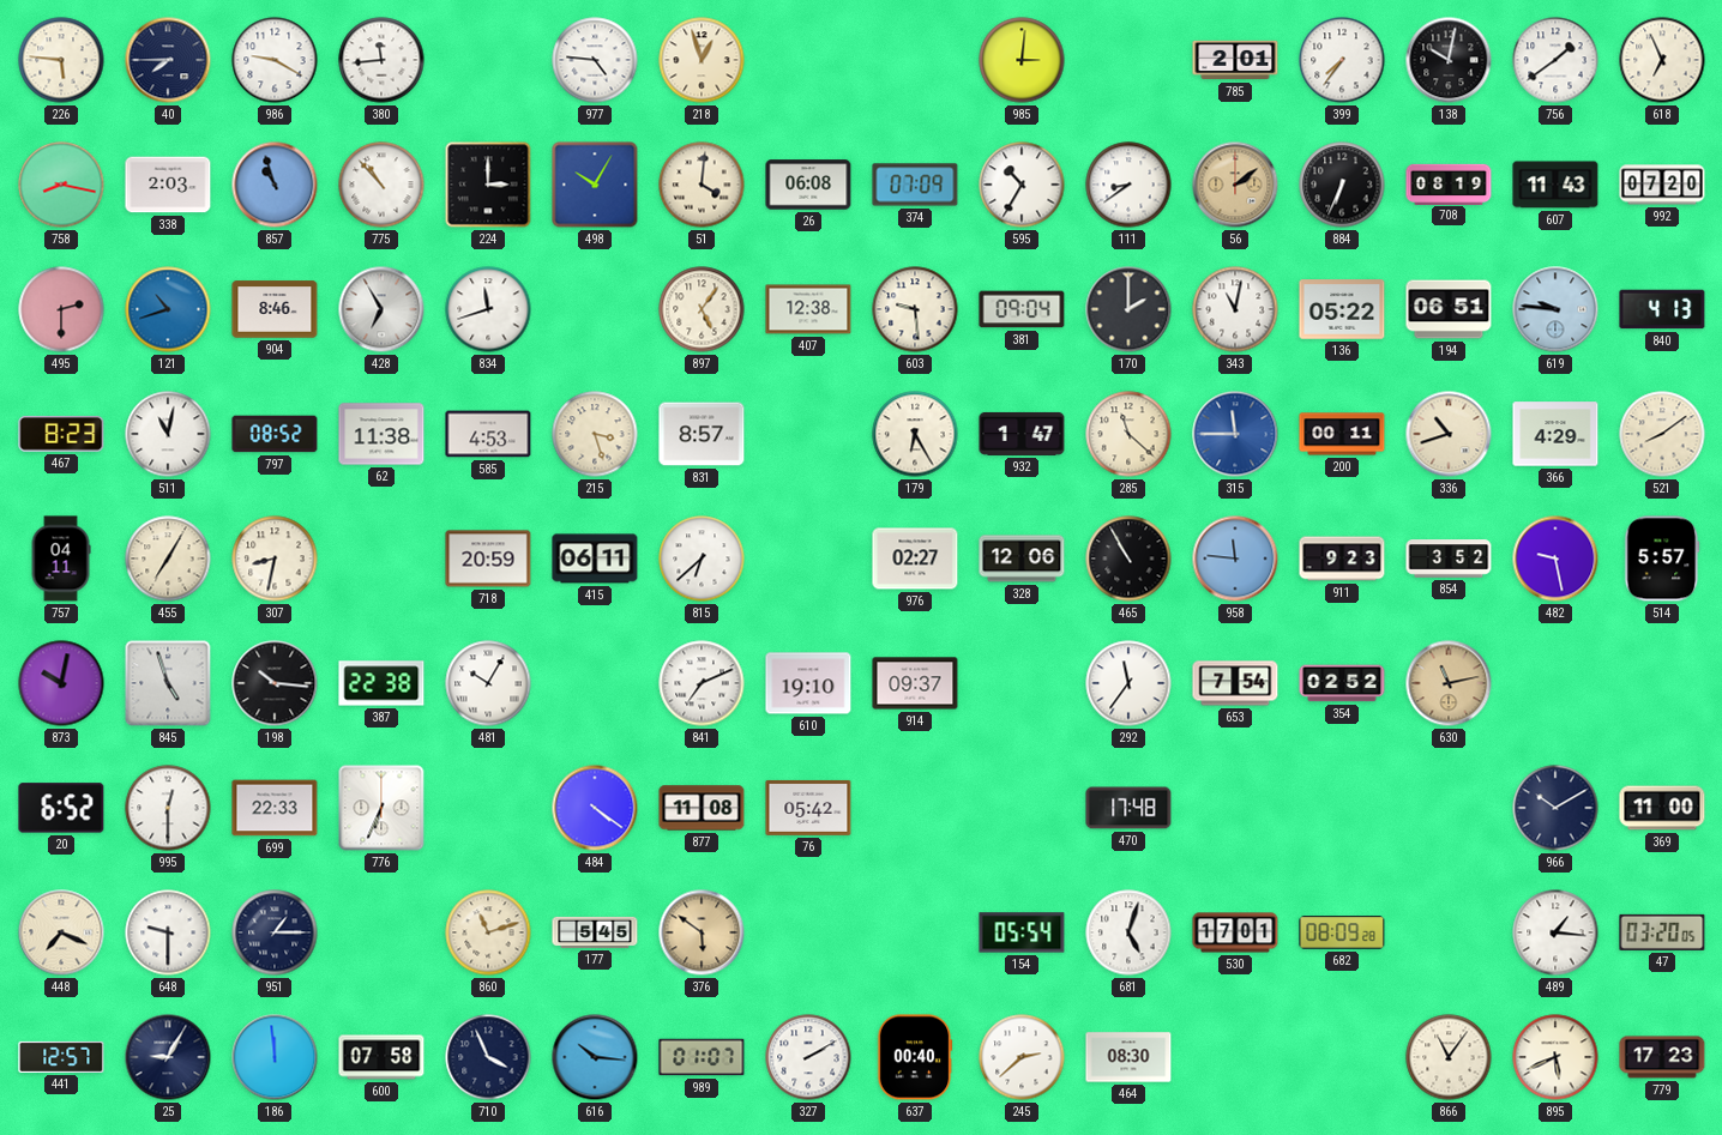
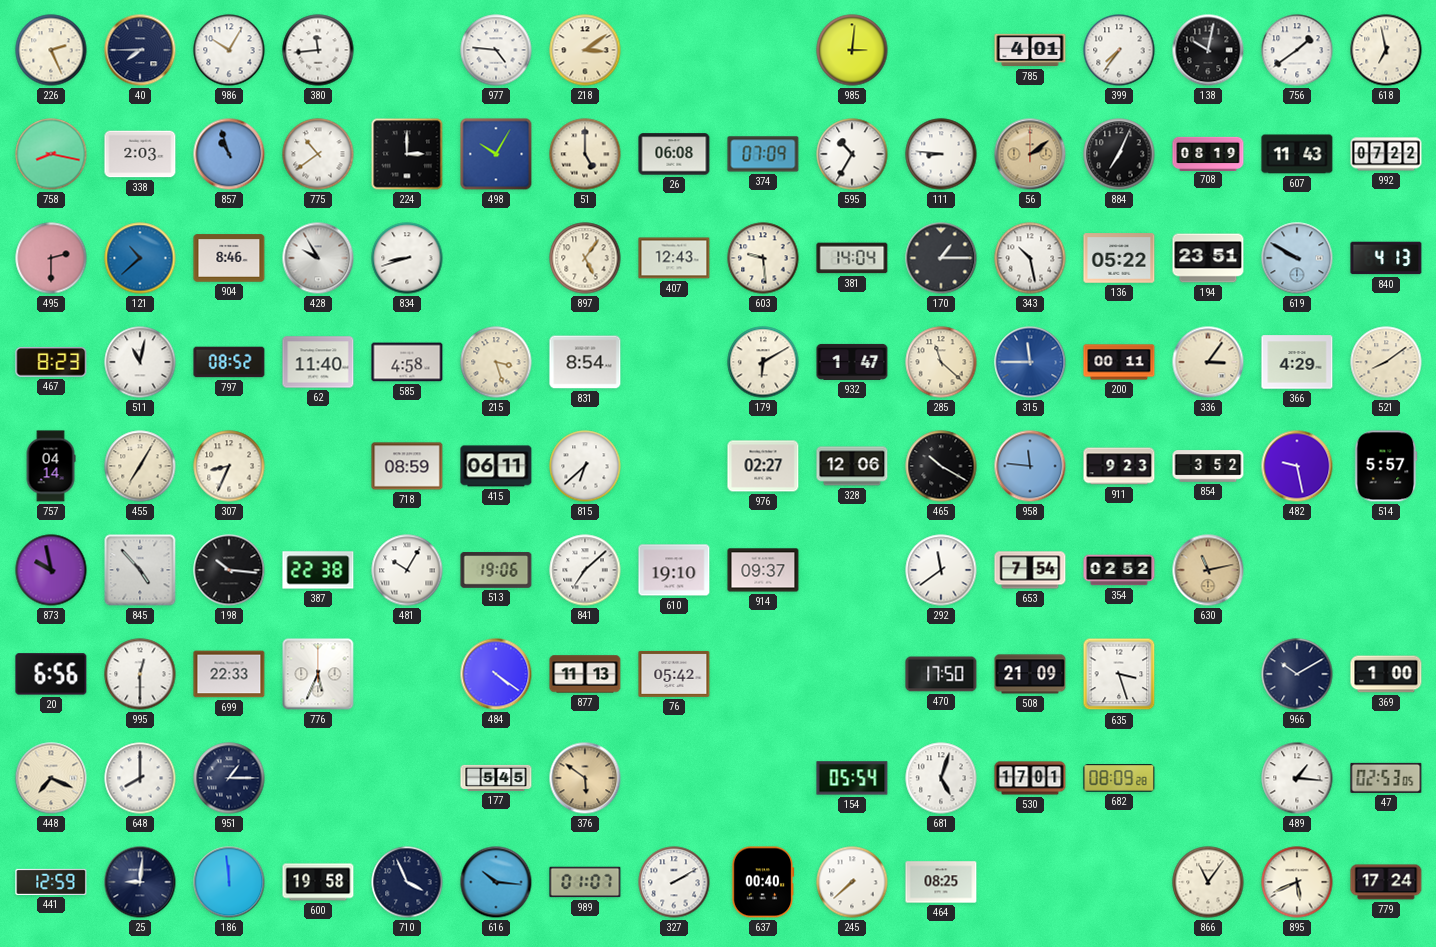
226: 5:46 -> 2:26 (51, 50)
986: 9:20 -> 10:05 (229, 50)
218: 12:57 -> 3:09 (585, 50)
785: 2:01 -> 4:01 (1030, 50)
618: 6:56 -> 6:58 (1386, 50)
775: 10:53 -> 10:39 (318, 154)
51: 4:01 -> 5:00 (585, 154)
111: 8:39 -> 8:46 (941, 154)
884: 6:34 -> 7:04 (1119, 154)
992: 07:20 -> 07:22 (1386, 154)
121: 10:42 -> 10:38 (140, 258)
428: 6:55 -> 9:55 (318, 258)
834: 11:42 -> 8:42 (407, 258)
407: 12:38 -> 12:43 (674, 258)
381: 09:04 -> 14:04 (852, 258)
170: 2:00 -> 1:15 (941, 258)
343: 11:02 -> 10:28 (1030, 258)
194: 06:51 -> 23:51 (1208, 258)
619: 9:46 -> 9:50 (1297, 258)
62: 11:38 -> 11:40 (318, 362)
585: 4:53 -> 4:58 (407, 362)
831: 8:57 -> 8:54 (585, 362)
179: 6:25 -> 6:10 (763, 362)
336: 10:42 -> 3:06 (1208, 362)
757: 04:11 -> 04:14 (51, 466)
307: 8:32 -> 8:34 (229, 466)
718: 20:59 -> 08:59 (407, 466)
465: 10:55 -> 10:20 (941, 466)
873: 10:02 -> 9:58 (51, 570)
845: 4:57 -> 4:53 (140, 570)
513: none -> 19:06 (496, 570)
841: 7:11 -> 7:08 (585, 570)
292: 11:36 -> 11:39 (941, 570)
20: 6:52 -> 6:56 (51, 674)
776: 6:34 -> 5:34 (318, 674)
877: 11:08 -> 11:13 (585, 674)
470: 17:48 -> 17:50 (941, 674)
508: none -> 21:09 (1030, 674)
635: none -> 3:27 (1119, 674)
369: 11:00 -> 1:00 (1386, 674)
648: 9:30 -> 8:00 (140, 778)
860: 11:12 -> none (488, 932)
47: 03:20 -> 02:53 (1386, 778)
441: 12:57 -> 12:59 (51, 882)
25: 9:05 -> 9:01 (140, 882)
600: 07:58 -> 19:58 (318, 882)
245: 2:38 -> 7:38 (852, 882)
464: 08:30 -> 08:25 (941, 882)
779: 17:23 -> 17:24 (1386, 882)
